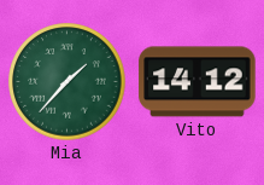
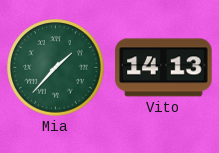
Vito: 14:12 -> 14:13 (164, 68)
